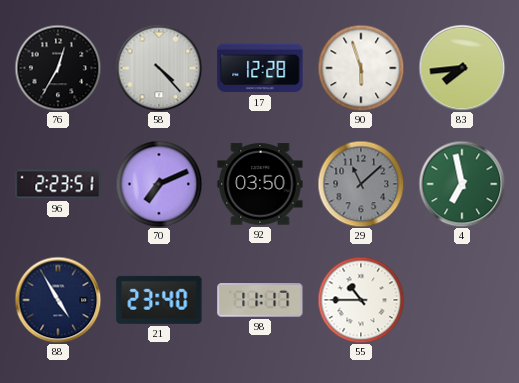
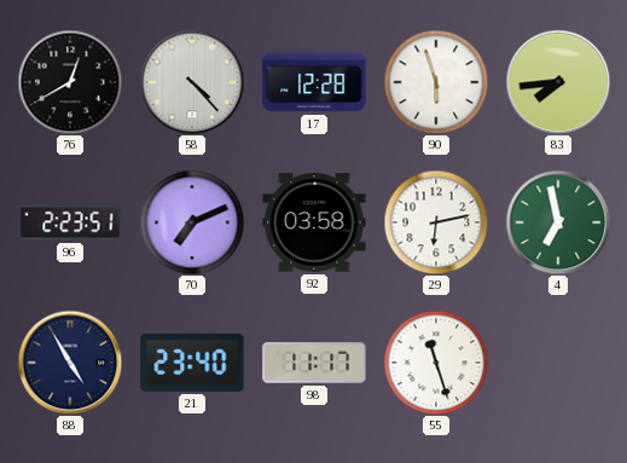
76: 12:35 -> 12:40 (70, 82)
92: 03:50 -> 03:58 (314, 222)
29: 11:08 -> 6:13 (436, 222)
29 dial: grey -> white (436, 222)
55: 10:45 -> 11:27 (436, 363)
